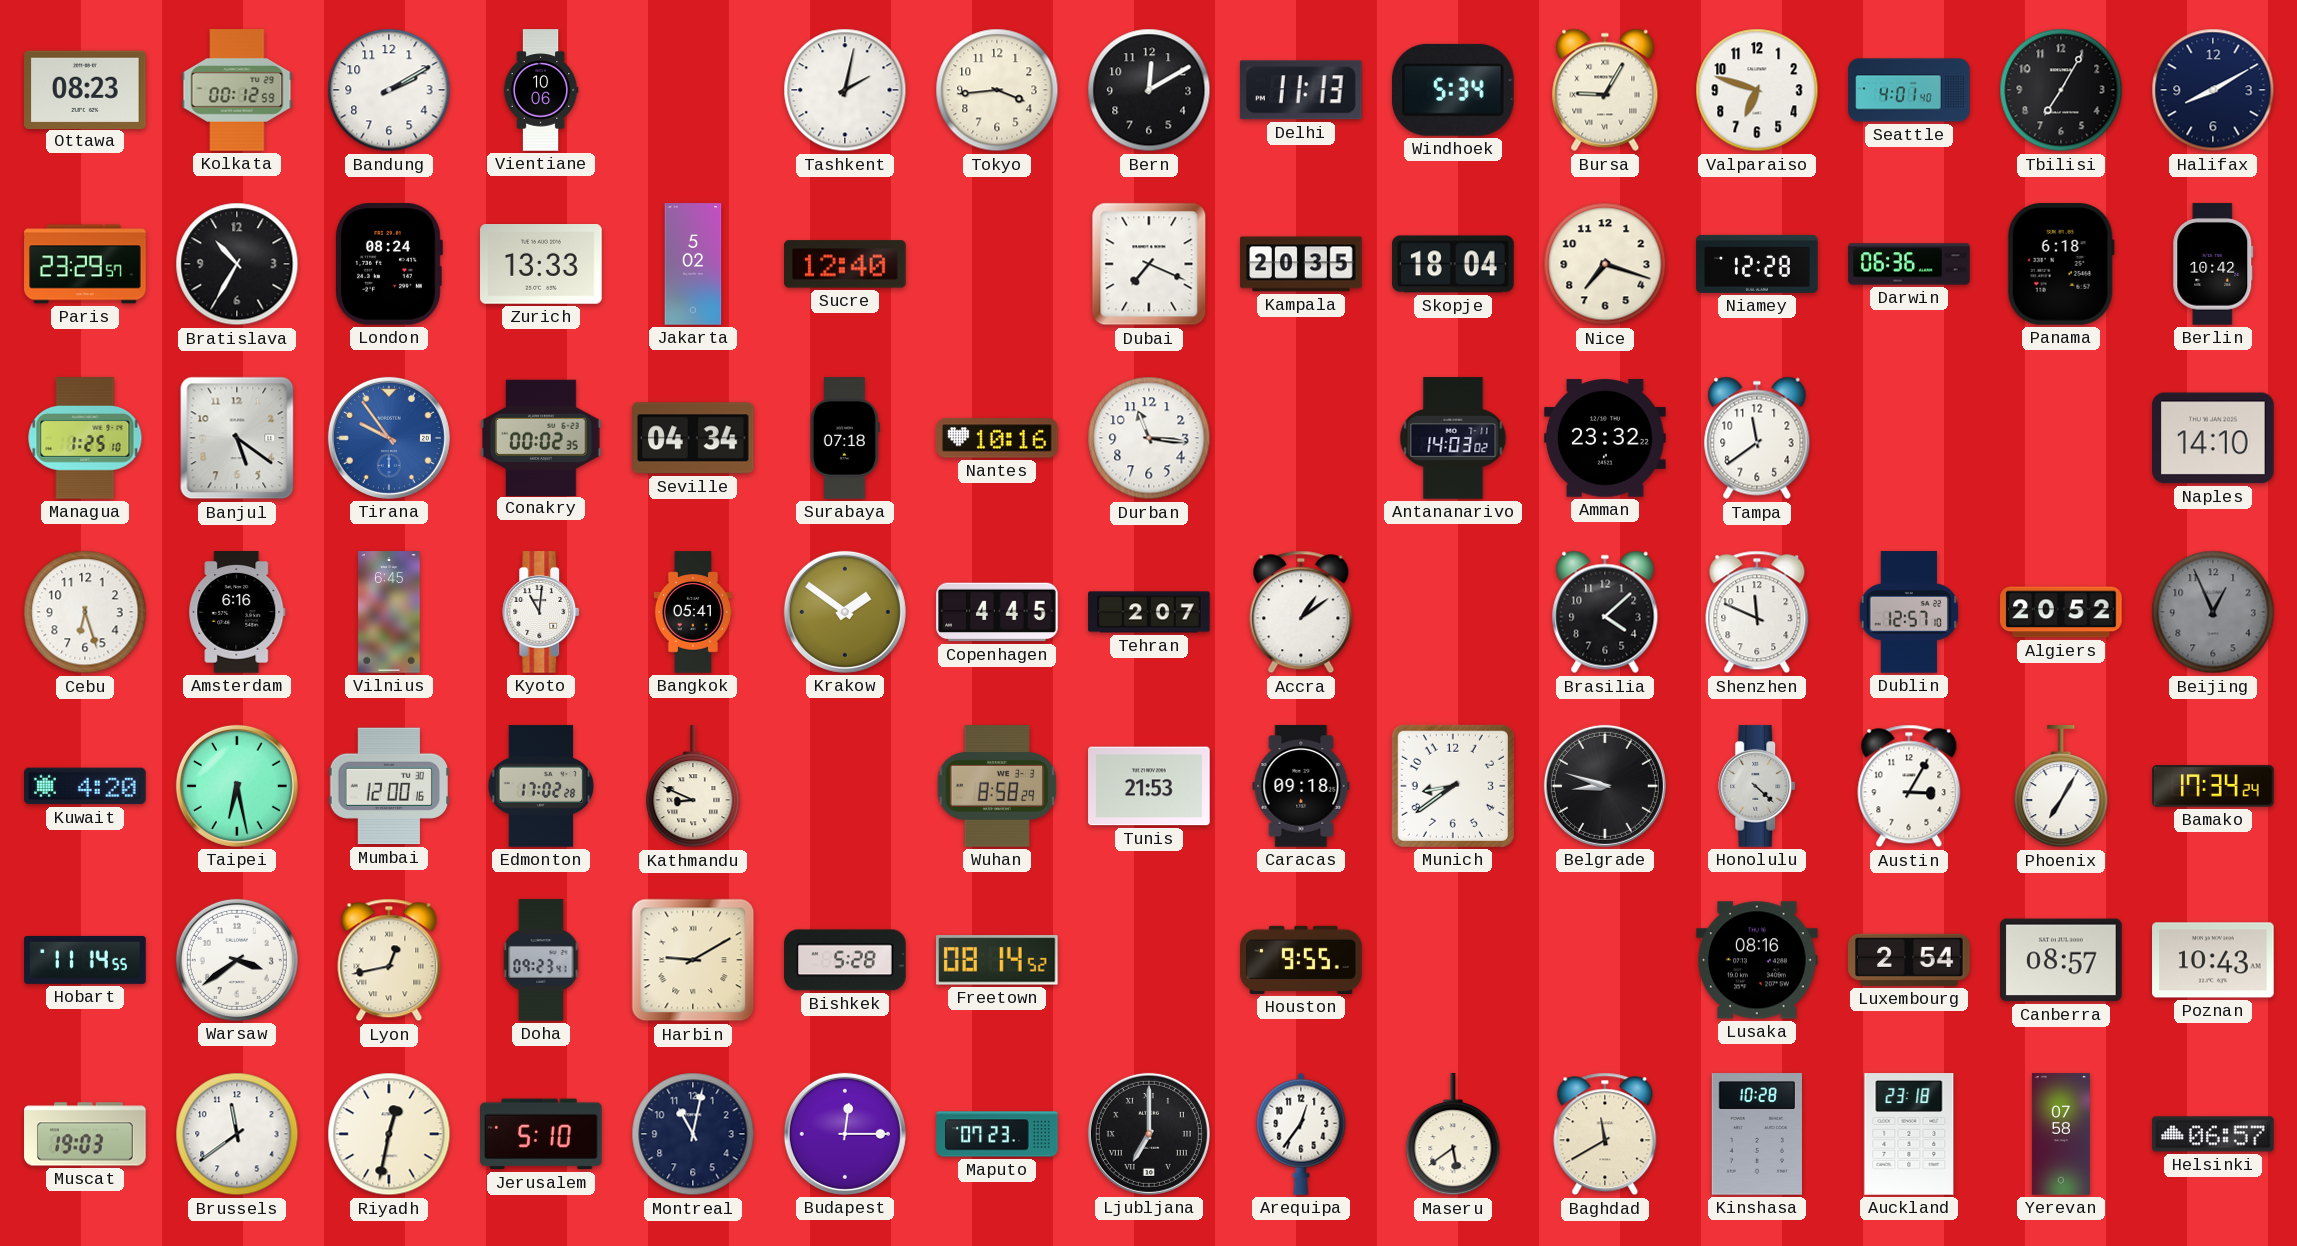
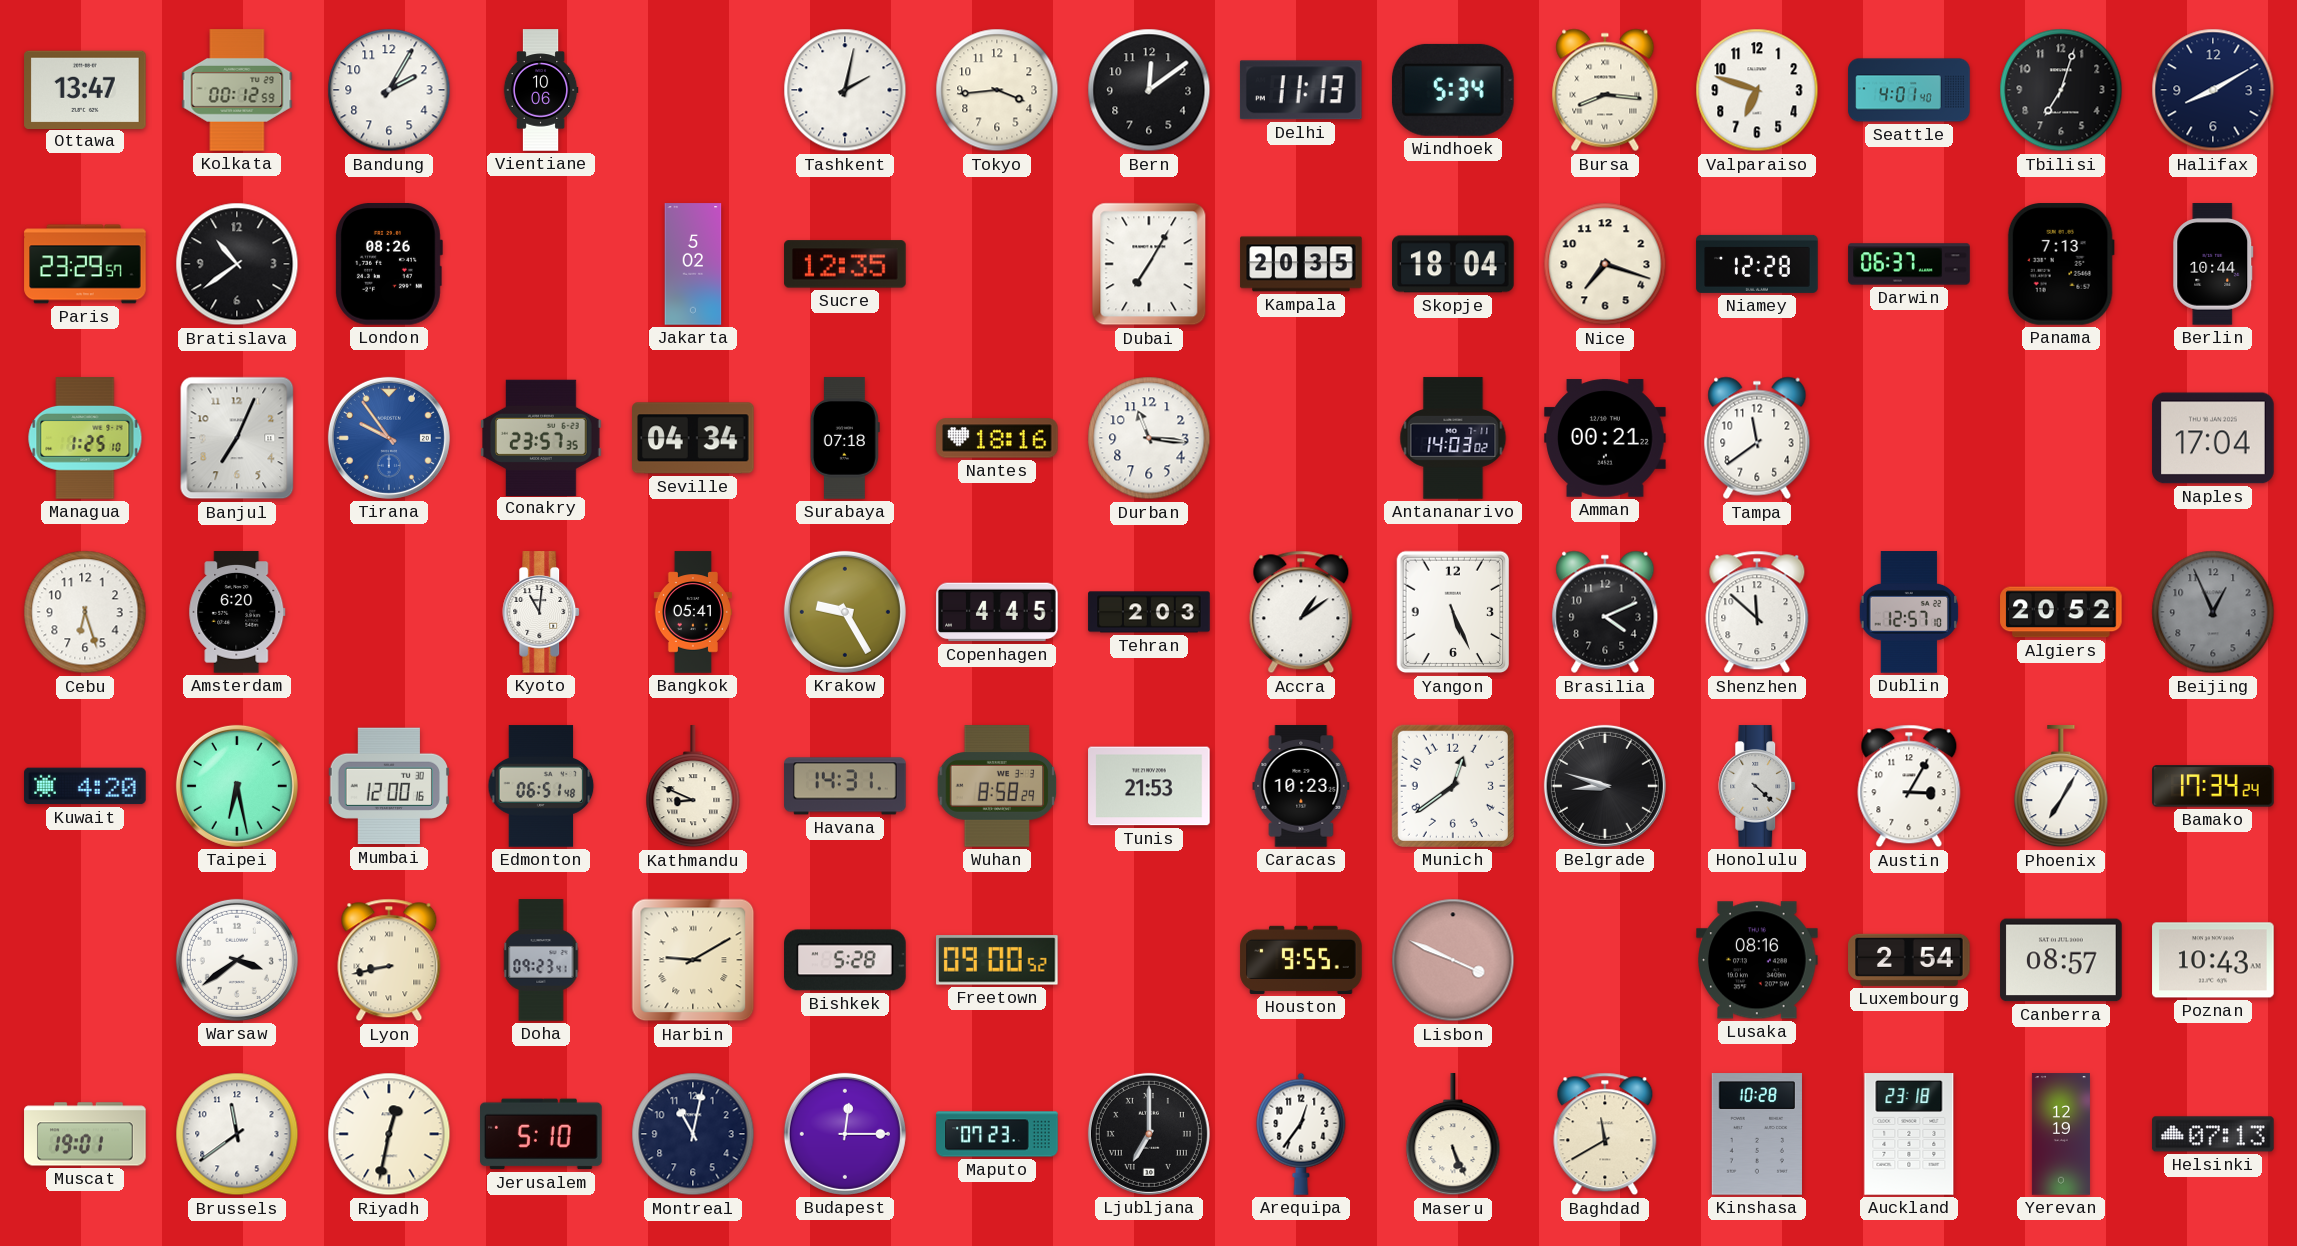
Ottawa: 08:23 -> 13:47 (85, 89)
Bandung: 2:10 -> 2:05 (389, 90)
Bern: 12:10 -> 12:09 (1149, 90)
Bursa: 9:05 -> 8:16 (1605, 90)
Tbilisi: 7:05 -> 7:03 (2061, 90)
Bratislava: 10:35 -> 10:39 (237, 264)
London: 08:24 -> 08:26 (389, 265)
Zurich: 13:33 -> none (541, 265)
Sucre: 12:40 -> 12:35 (845, 264)
Dubai: 7:19 -> 7:05 (1149, 264)
Darwin: 06:36 -> 06:37 (1909, 264)
Panama: 6:18 -> 7:13 (2061, 264)
Berlin: 10:42 -> 10:44 (2213, 264)
Banjul: 5:21 -> 7:04 (237, 438)
Conakry: 00:02 -> 23:57 (541, 437)
Nantes: 10:16 -> 18:16 (997, 438)
Amman: 23:32 -> 00:21 (1605, 438)
Naples: 14:10 -> 17:04 (2213, 438)
Amsterdam: 6:16 -> 6:20 (237, 612)
Vilnius: 6:45 -> none (389, 612)
Krakow: 1:51 -> 9:25 (845, 612)
Tehran: 2:07 -> 2:03 (1149, 612)
Yangon: none -> 5:26 (1453, 612)
Brasilia: 4:08 -> 4:11 (1605, 612)
Shenzhen: 11:49 -> 11:52 (1757, 612)
Edmonton: 17:02 -> 06:51 (541, 786)
Havana: none -> 14:31 (845, 786)
Caracas: 09:18 -> 10:23 (1301, 786)
Munich: 8:39 -> 12:39 (1453, 786)
Hobart: 11:14 -> none (85, 960)
Lyon: 12:43 -> 8:43 (389, 960)
Freetown: 08:14 -> 09:00 (998, 960)
Lisbon: none -> 3:49 (1453, 960)
Muscat: 19:03 -> 19:01 (85, 1134)
Maseru: 5:39 -> 5:26 (1453, 1135)
Yerevan: 07:58 -> 12:19 (2061, 1134)
Helsinki: 06:57 -> 07:13 (2213, 1134)
